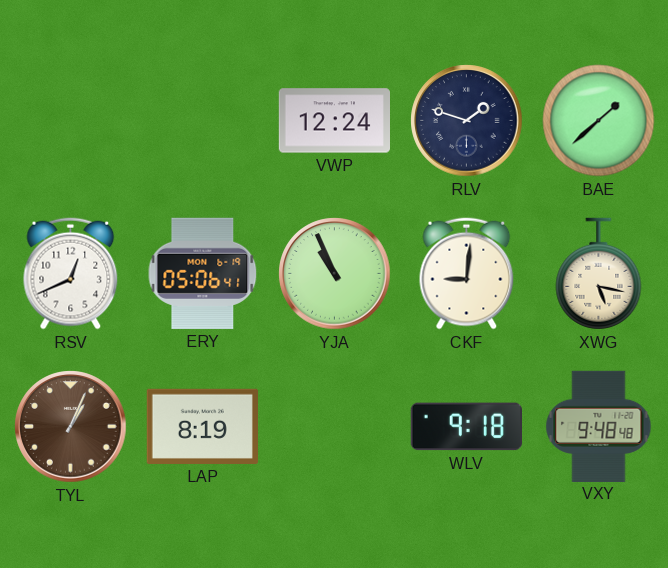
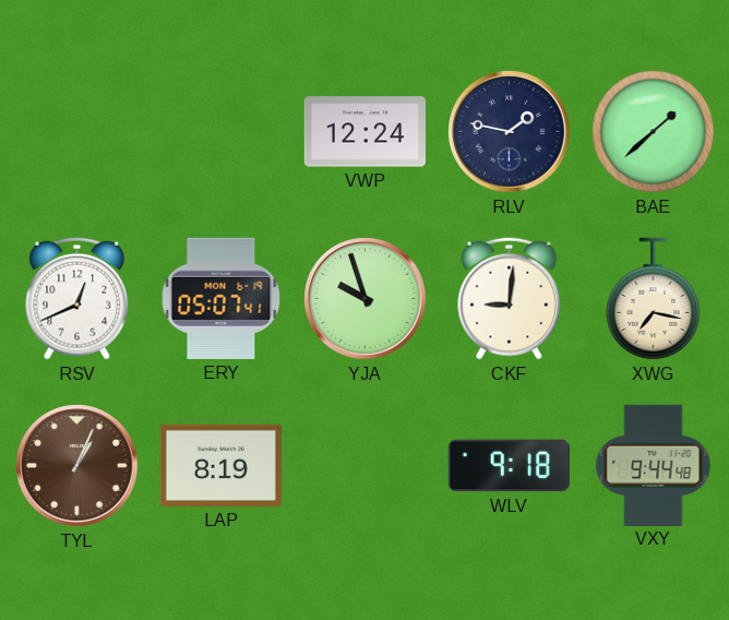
RLV: 1:48 -> 1:47 (510, 132)
ERY: 05:06 -> 05:07 (222, 298)
YJA: 10:56 -> 9:57 (366, 299)
XWG: 5:17 -> 7:17 (654, 299)
VXY: 9:48 -> 9:44 (654, 465)
